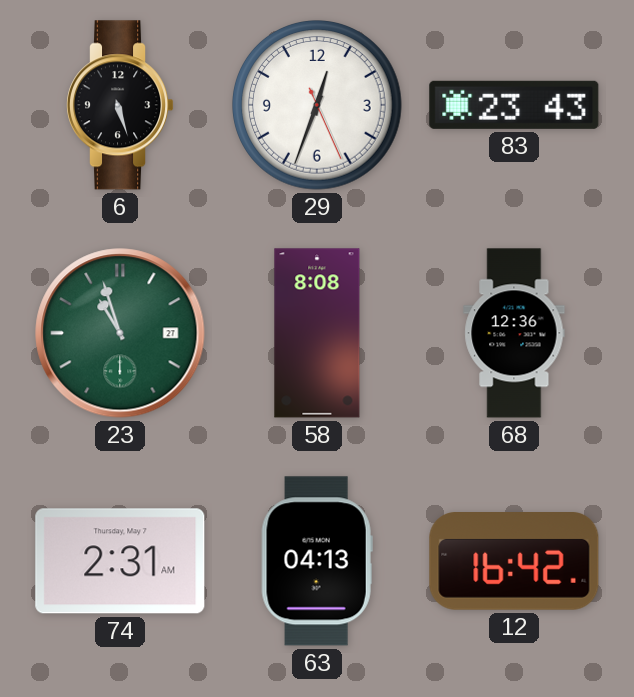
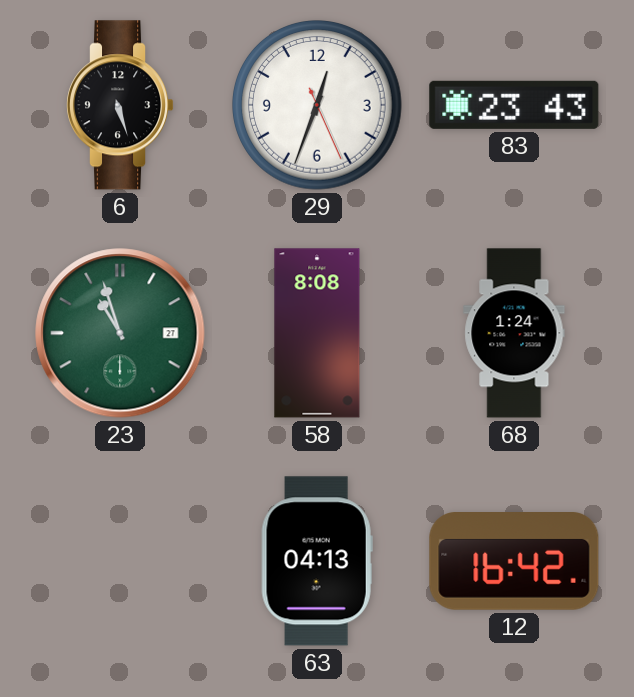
68: 12:36 -> 1:24 (514, 333)
74: 2:31 -> none (120, 561)
